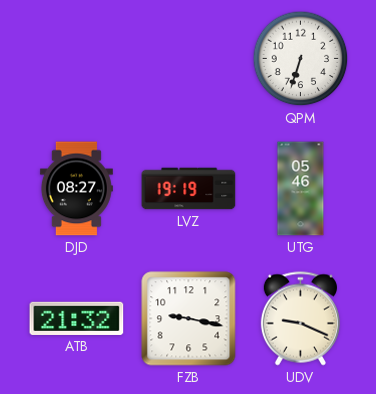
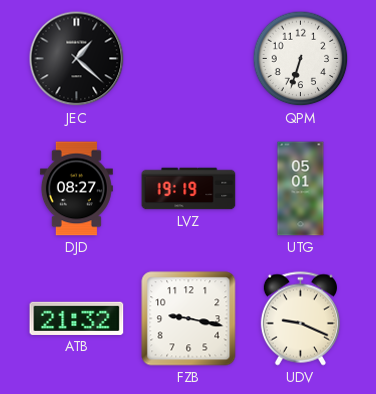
JEC: none -> 1:22 (77, 59)
UTG: 05:46 -> 05:01 (301, 189)
